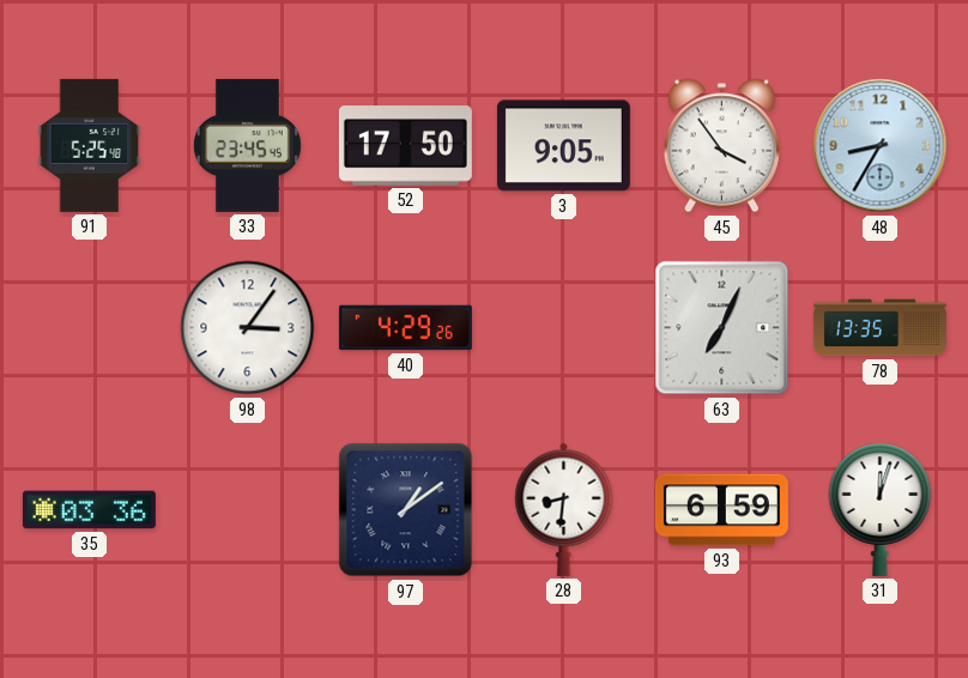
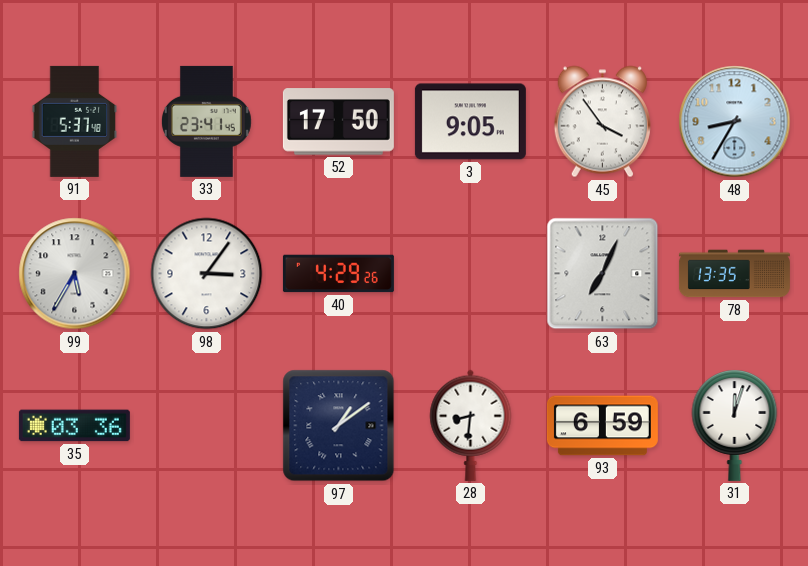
91: 5:25 -> 5:37 (75, 121)
33: 23:45 -> 23:41 (206, 121)
99: none -> 5:35 (75, 274)
